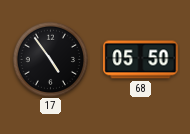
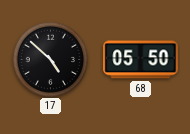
17: 4:54 -> 4:52 (50, 59)
